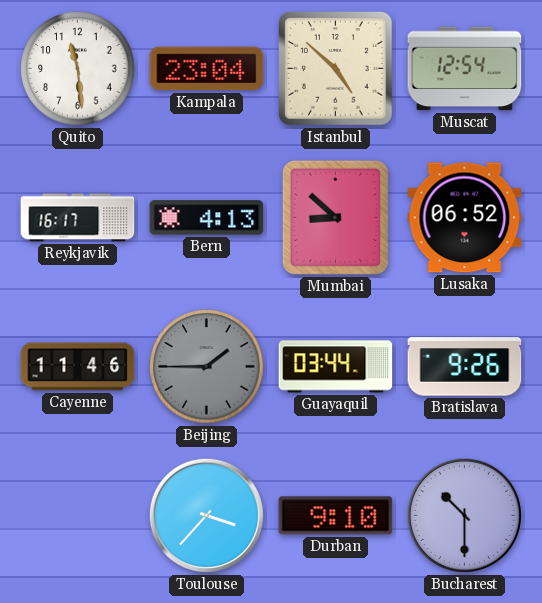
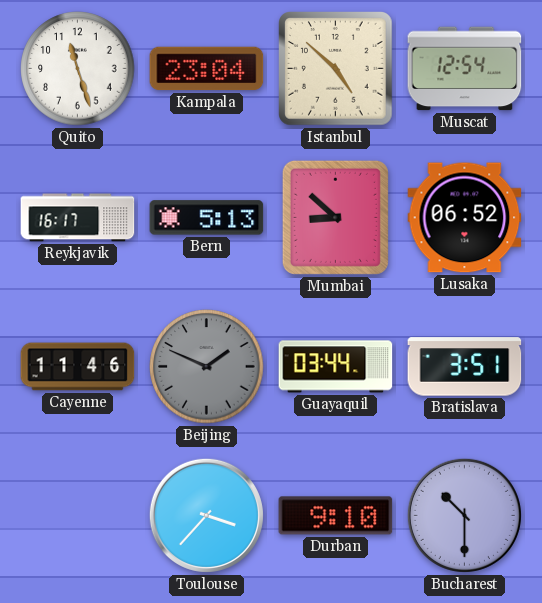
Quito: 11:29 -> 11:27 (78, 69)
Bern: 4:13 -> 5:13 (207, 218)
Beijing: 1:45 -> 1:49 (207, 367)
Bratislava: 9:26 -> 3:51 (465, 367)
